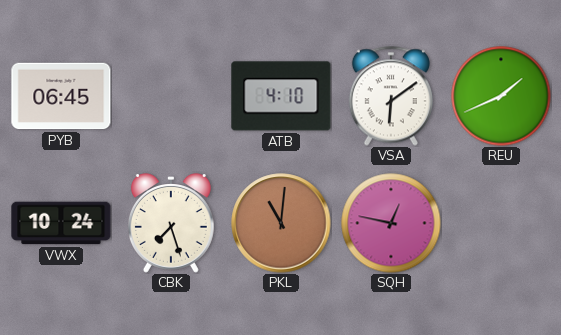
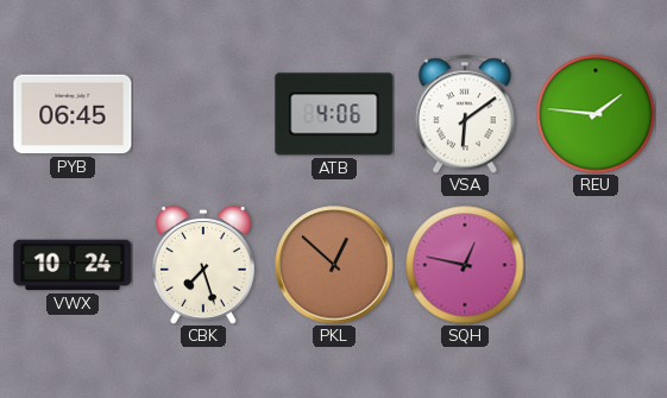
ATB: 4:10 -> 4:06 (334, 114)
REU: 1:41 -> 1:46 (596, 114)
PKL: 11:01 -> 12:52 (334, 265)
